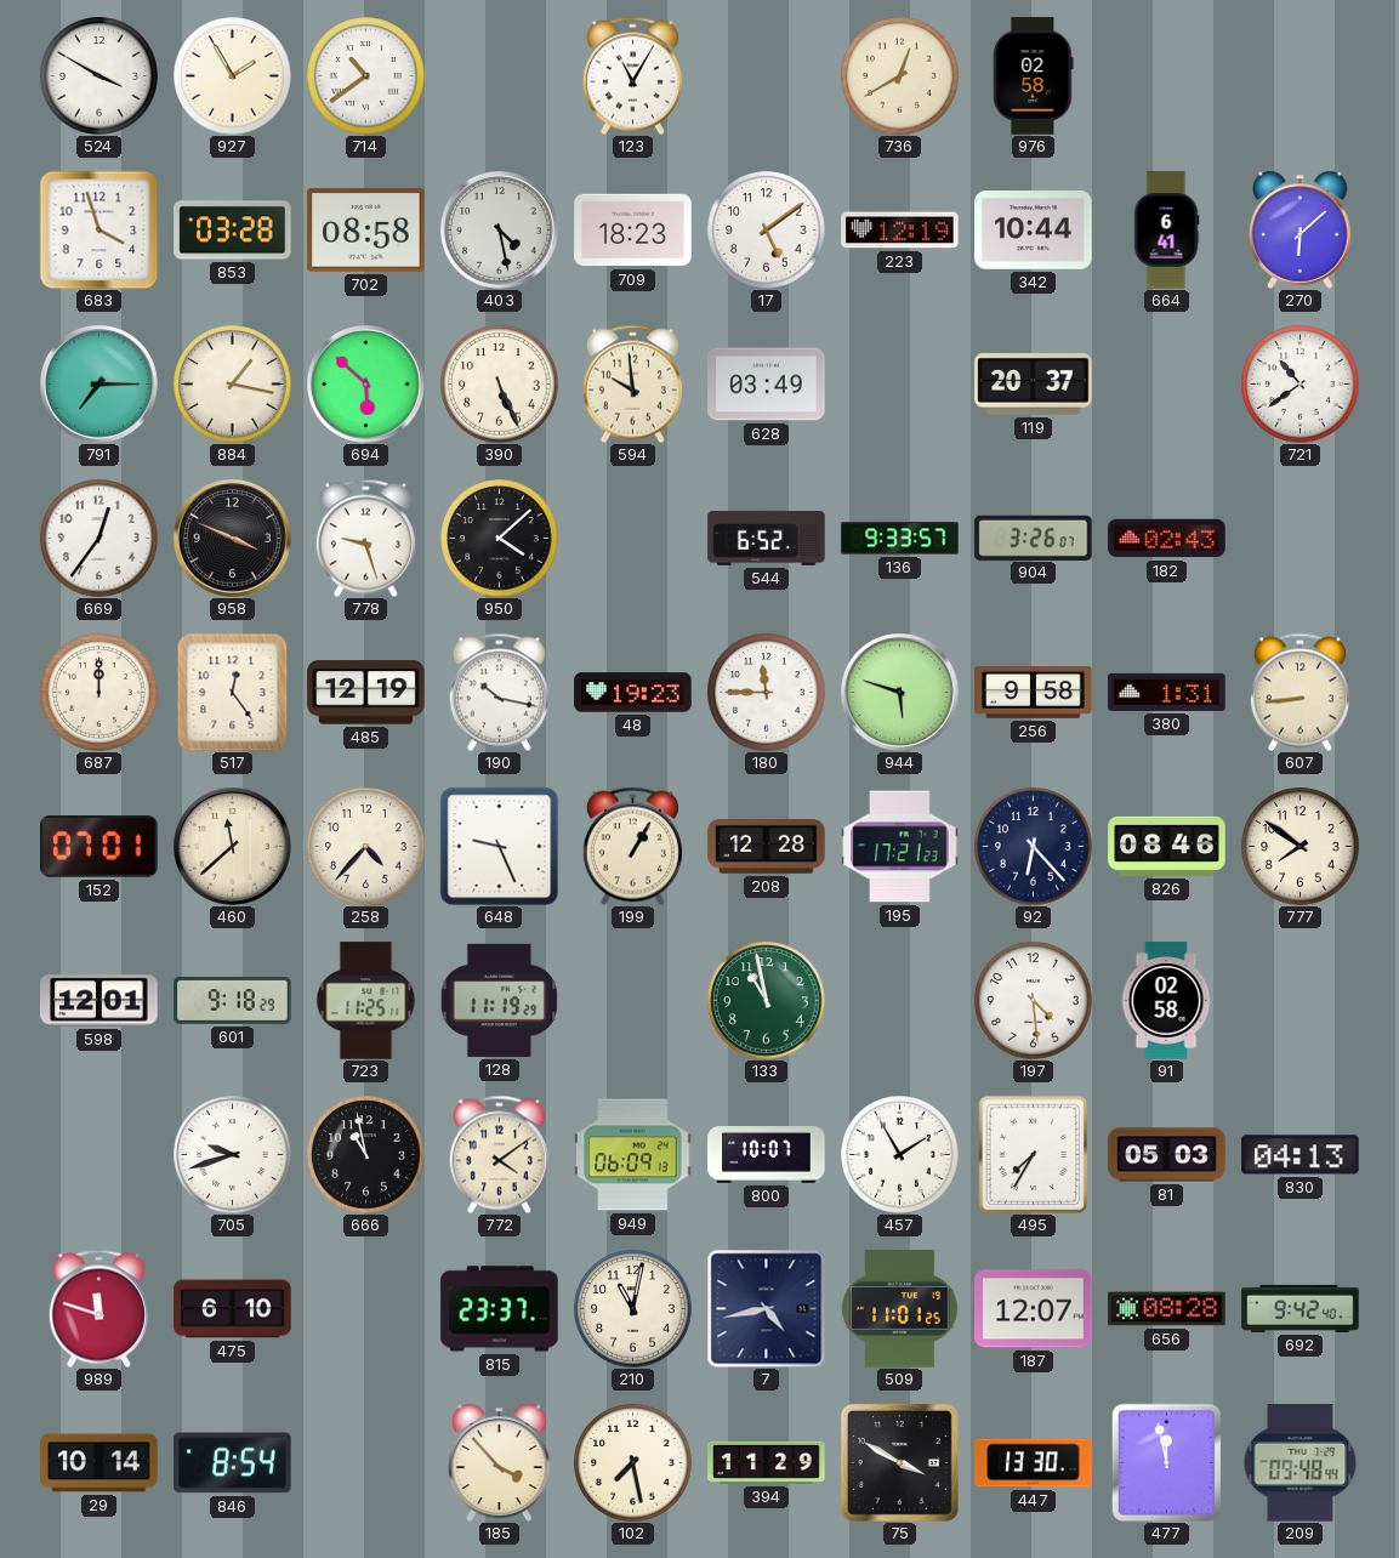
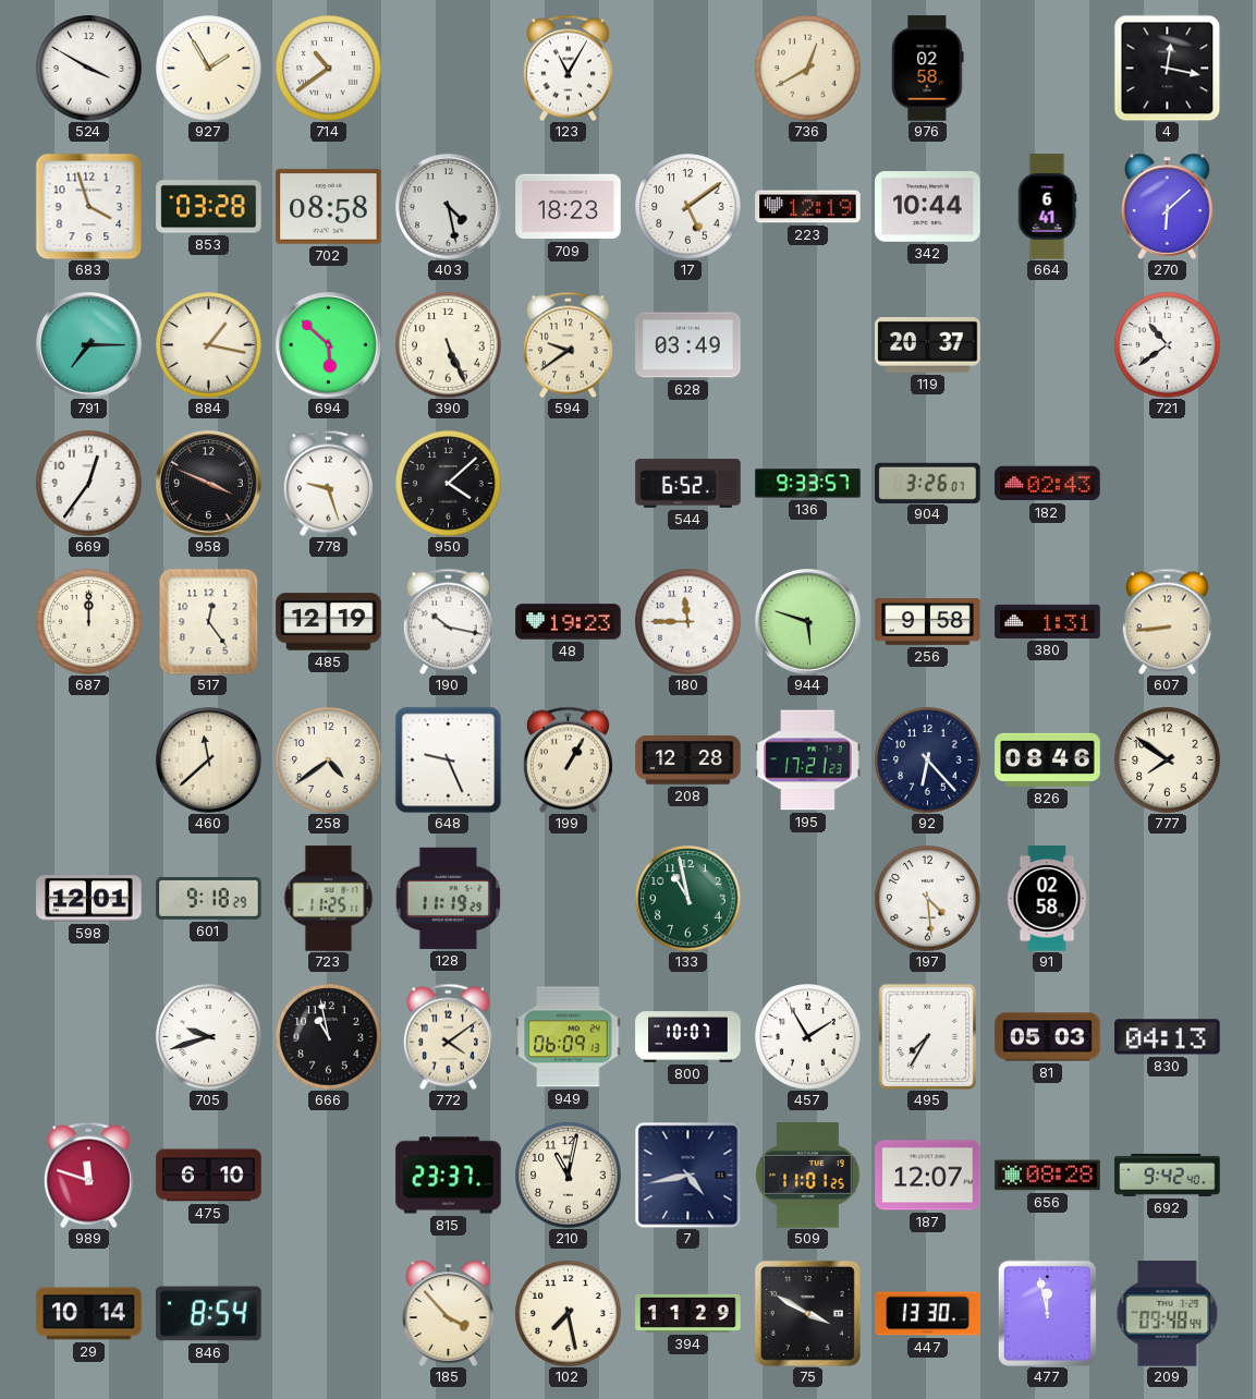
4: none -> 12:17 (1167, 68)
594: 9:59 -> 9:39 (568, 344)
152: 07:01 -> none (99, 847)
258: 4:37 -> 4:39 (329, 761)
